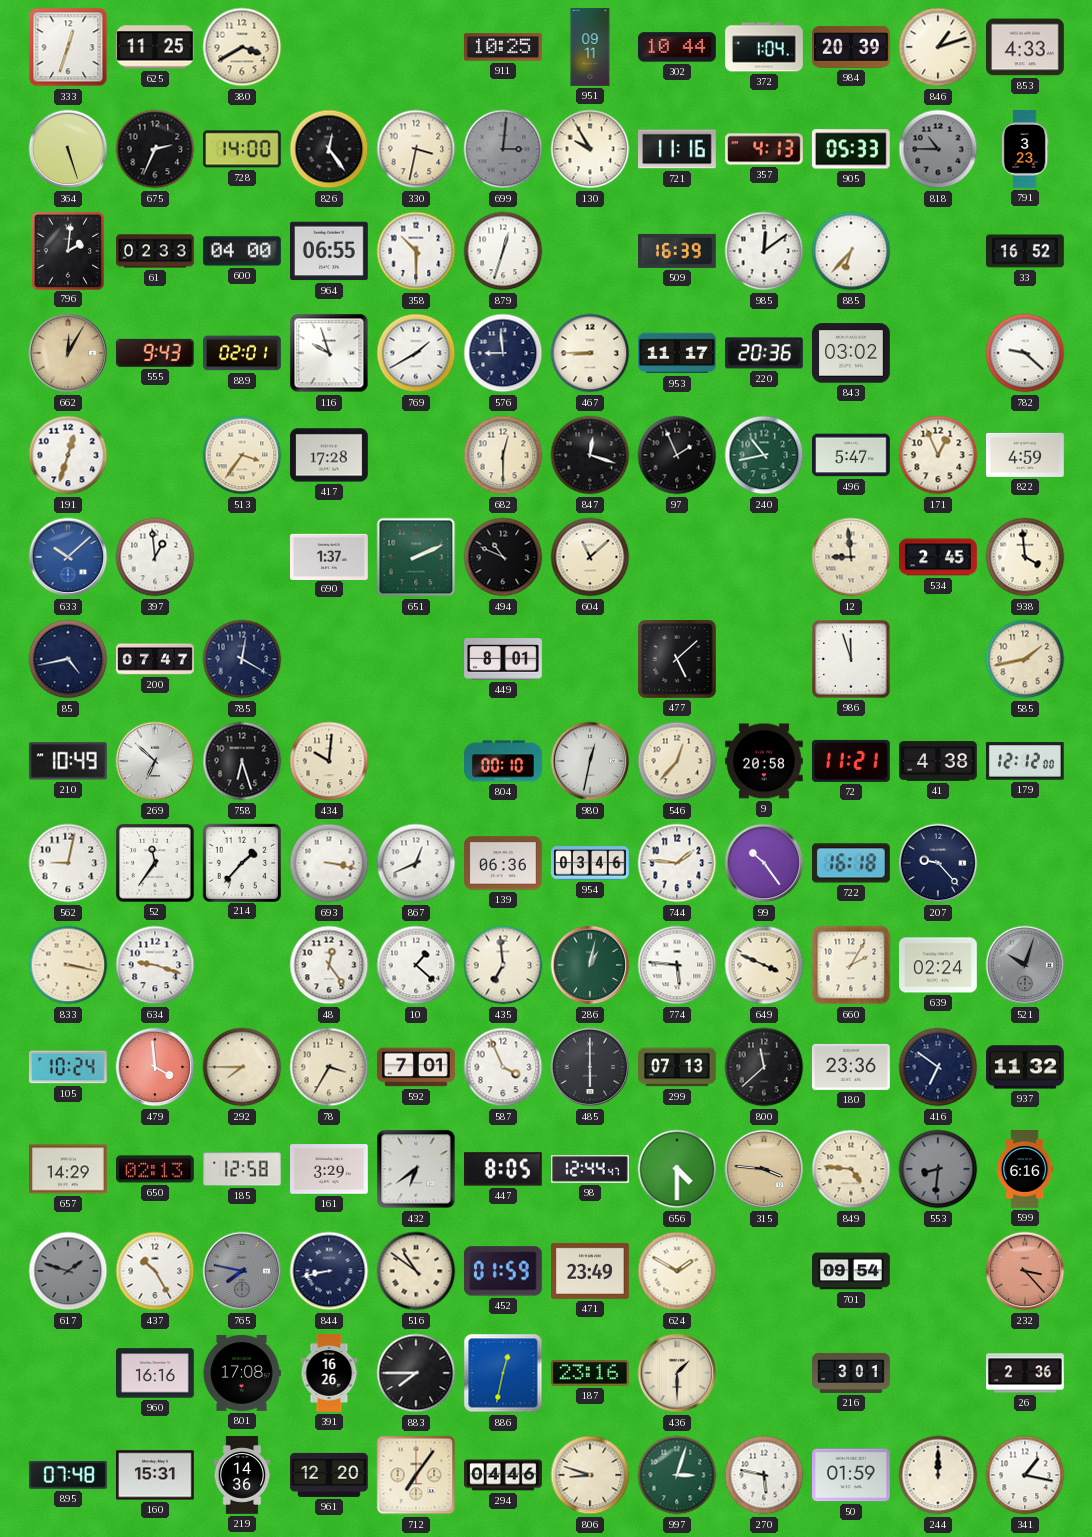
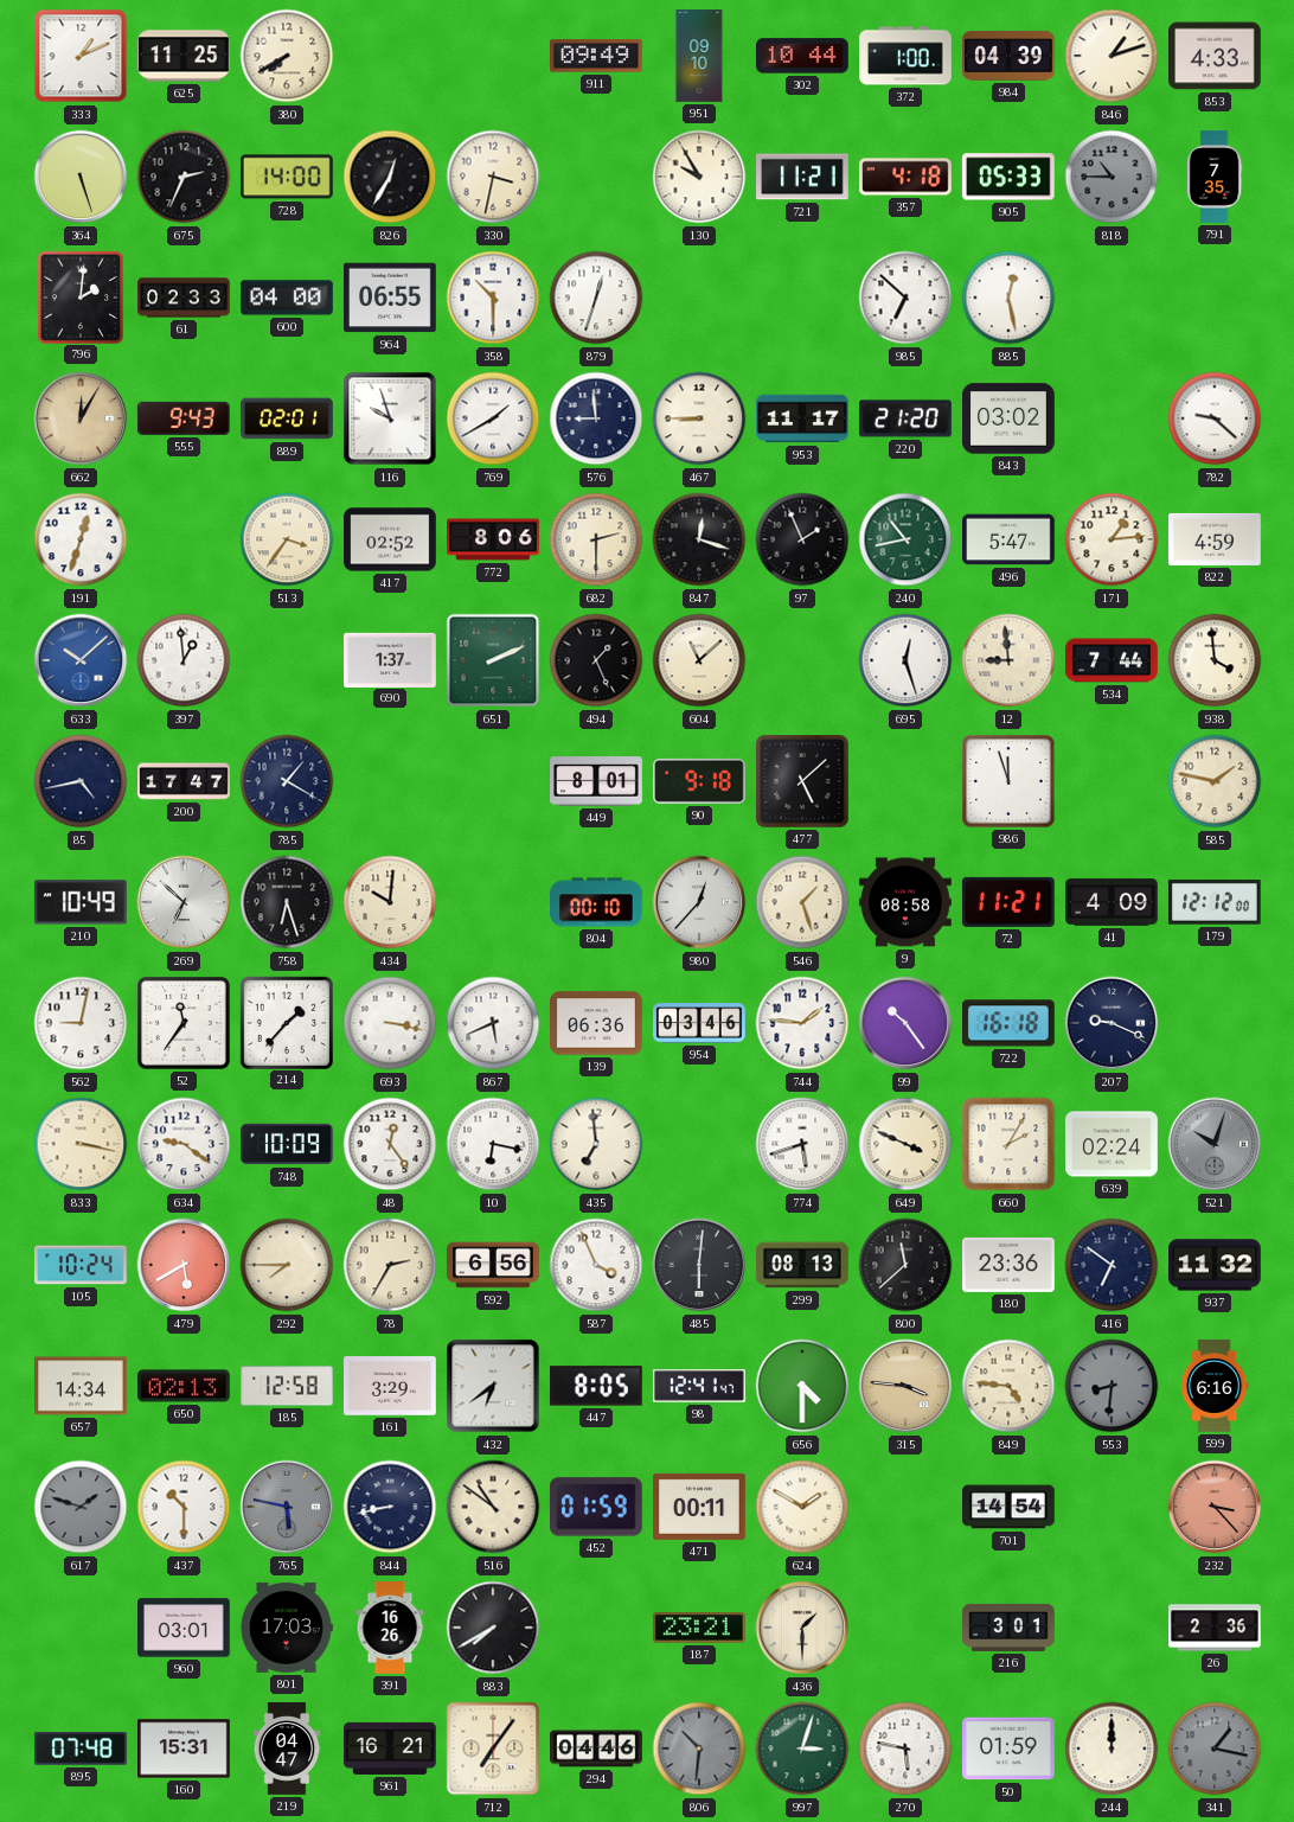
333: 12:33 -> 1:11 (81, 56)
380: 3:40 -> 7:40 (287, 56)
911: 10:25 -> 09:49 (597, 56)
951: 09:11 -> 09:10 (699, 56)
372: 1:04 -> 1:00 (907, 56)
984: 20:39 -> 04:39 (1010, 56)
826: 12:24 -> 12:35 (390, 177)
699: 3:01 -> none (503, 149)
721: 11:16 -> 11:21 (803, 177)
357: 4:13 -> 4:18 (907, 177)
791: 3:23 -> 7:35 (1215, 177)
509: 16:39 -> none (678, 251)
985: 12:09 -> 6:52 (905, 298)
885: 6:37 -> 12:28 (1008, 298)
33: 16:52 -> none (1026, 251)
220: 20:36 -> 21:20 (907, 418)
417: 17:28 -> 02:52 (390, 539)
772: none -> 8:06 (493, 539)
682: 12:30 -> 2:30 (596, 539)
171: 12:56 -> 1:14 (1112, 539)
494: 10:49 -> 1:26 (596, 660)
695: none -> 12:27 (905, 660)
534: 2:45 -> 7:44 (1112, 660)
200: 07:47 -> 17:47 (184, 781)
785: 12:20 -> 1:20 (287, 781)
90: none -> 9:18 (700, 781)
585: 1:43 -> 1:47 (1215, 781)
980: 12:32 -> 12:37 (699, 902)
546: 12:37 -> 1:27 (802, 902)
9: 20:58 -> 08:58 (907, 902)
41: 4:38 -> 4:09 (1112, 902)
867: 12:41 -> 5:41 (493, 1023)
207: 9:23 -> 9:19 (1112, 1023)
634: 9:18 -> 9:21 (184, 1144)
748: none -> 10:09 (288, 1144)
10: 1:22 -> 6:17 (493, 1144)
286: 1:02 -> none (590, 965)
774: 5:46 -> 5:42 (802, 1144)
479: 3:59 -> 5:40 (184, 1265)
78: 3:35 -> 2:35 (390, 1265)
592: 7:01 -> 6:56 (493, 1265)
485: 6:00 -> 6:01 (699, 1265)
299: 07:13 -> 08:13 (802, 1265)
657: 14:29 -> 14:34 (82, 1386)
98: 12:44 -> 12:41 (700, 1386)
437: 10:25 -> 10:30 (184, 1507)
765: 7:47 -> 5:47 (287, 1507)
471: 23:49 -> 00:11 (700, 1507)
701: 09:54 -> 14:54 (1010, 1507)
960: 16:16 -> 03:01 (185, 1628)
801: 17:08 -> 17:03 (287, 1628)
883: 7:45 -> 7:40 (493, 1628)
886: 12:32 -> none (503, 1373)
187: 23:16 -> 23:21 (699, 1628)
219: 14:36 -> 04:47 (287, 1749)
961: 12:20 -> 16:21 (391, 1749)
806: 8:48 -> 10:31 (699, 1749)
806 dial: cream -> grey (699, 1749)
341 dial: white -> grey (1215, 1749)
